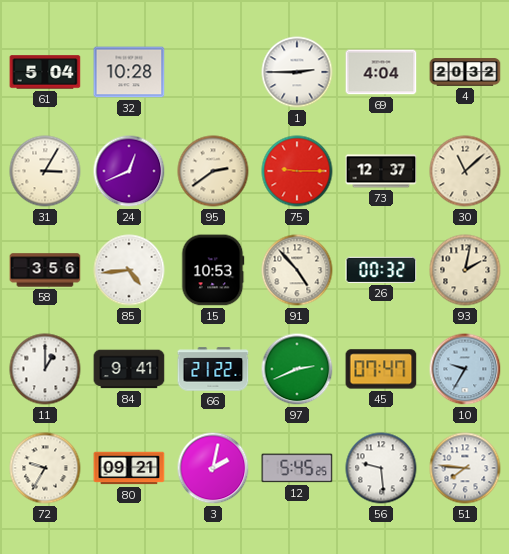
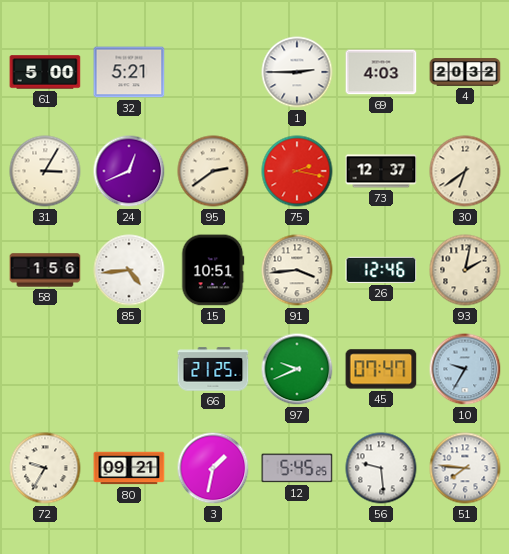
61: 5:04 -> 5:00 (45, 72)
32: 10:28 -> 5:21 (129, 72)
69: 4:04 -> 4:03 (381, 72)
75: 9:15 -> 2:17 (297, 171)
30: 11:08 -> 6:39 (465, 171)
58: 3:56 -> 1:56 (45, 270)
15: 10:53 -> 10:51 (213, 270)
91: 4:53 -> 3:44 (297, 270)
26: 00:32 -> 12:46 (381, 270)
11: 1:00 -> none (45, 369)
84: 9:41 -> none (129, 369)
66: 21:22 -> 21:25 (213, 369)
97: 2:41 -> 9:41 (297, 369)
3: 2:02 -> 1:32 (213, 468)
